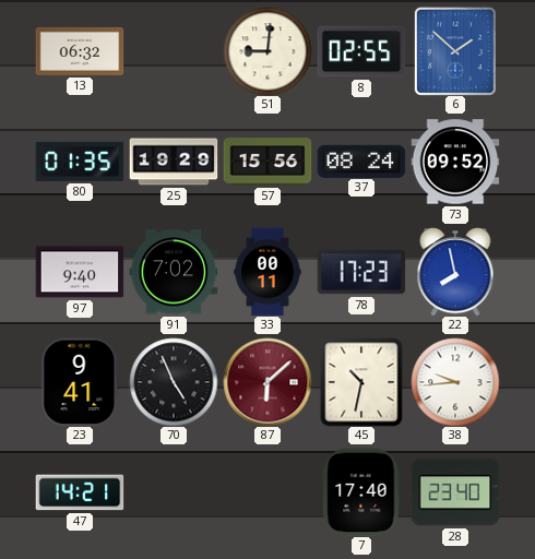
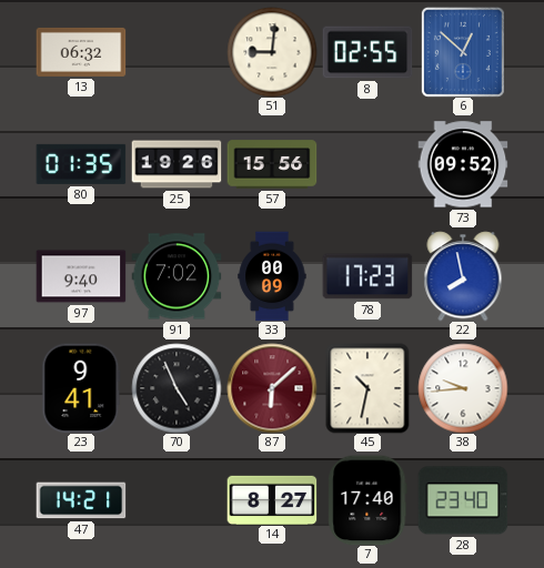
6: 1:52 -> 12:52 (463, 52)
25: 19:29 -> 19:26 (177, 164)
37: 08:24 -> none (361, 160)
33: 00:11 -> 00:09 (272, 276)
14: none -> 8:27 (272, 499)
